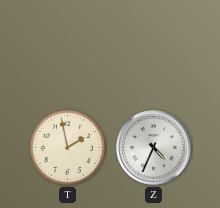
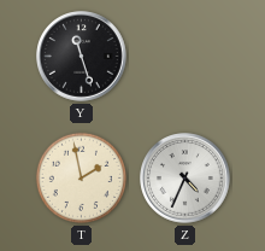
Y: none -> 11:27 (82, 57)
